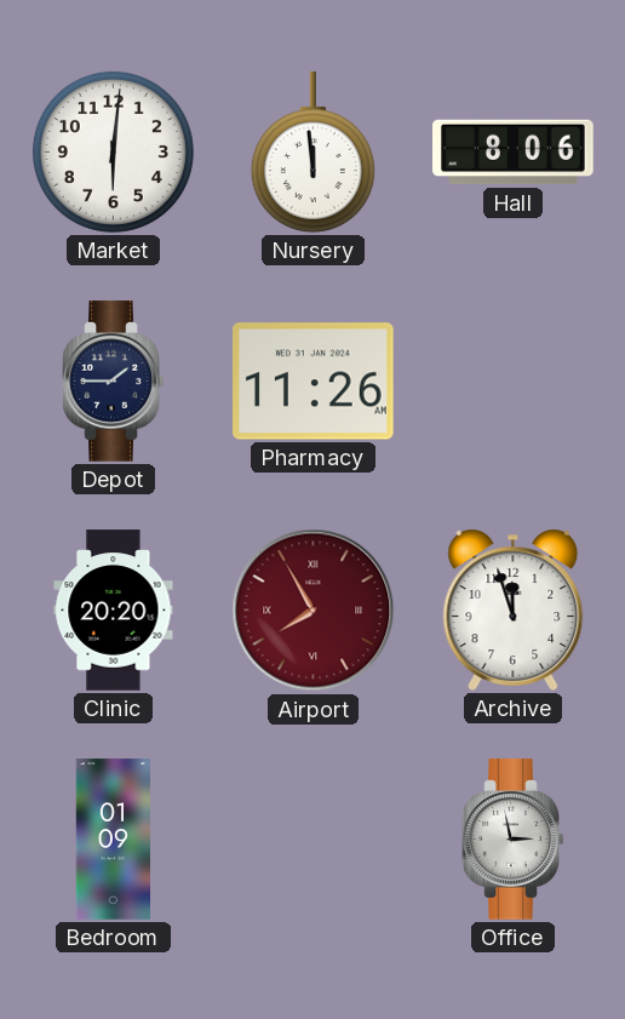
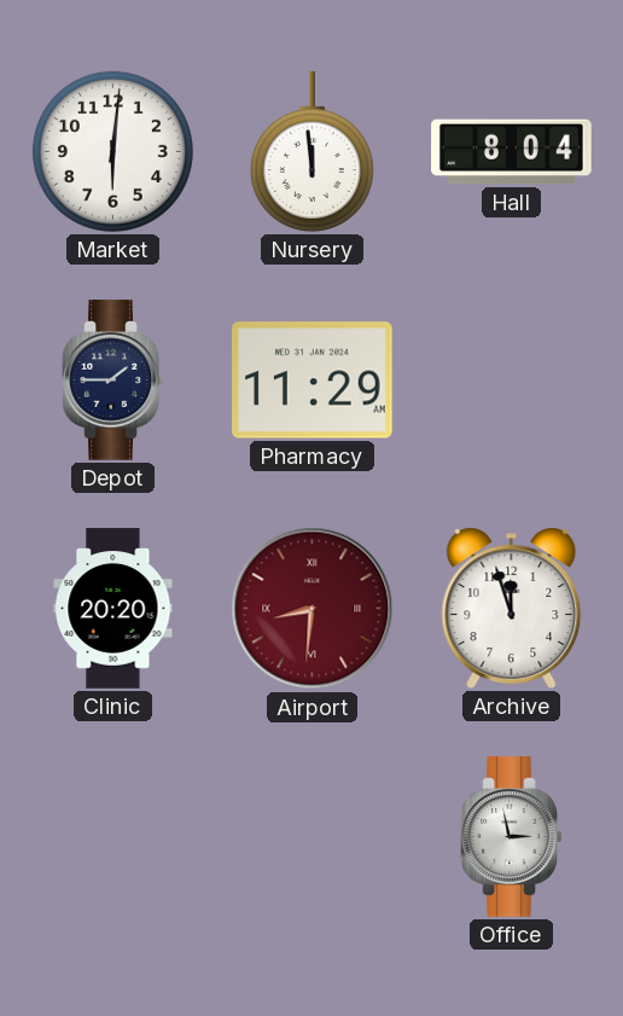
Hall: 8:06 -> 8:04 (512, 152)
Pharmacy: 11:26 -> 11:29 (313, 381)
Airport: 7:55 -> 8:31 (313, 609)
Bedroom: 01:09 -> none (114, 840)
